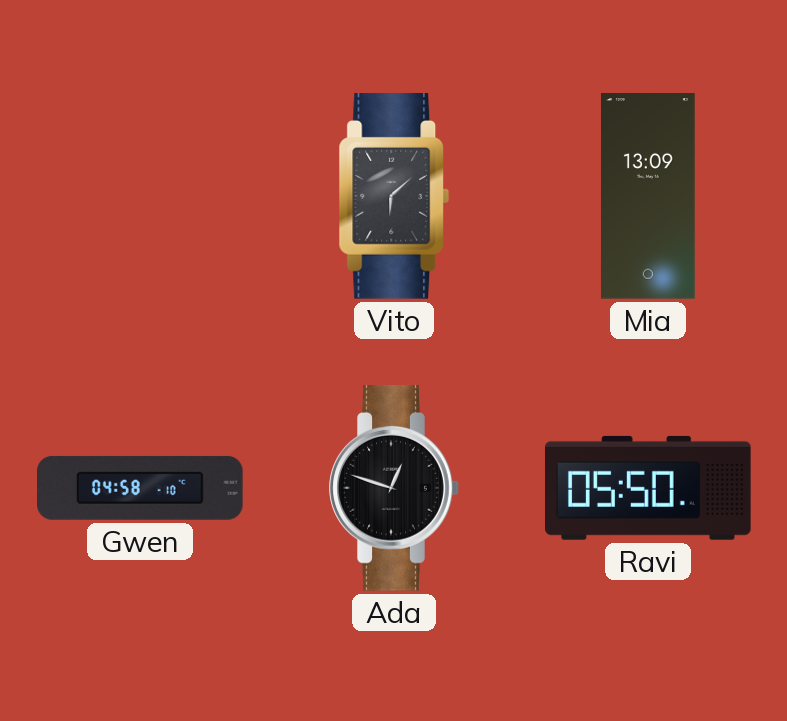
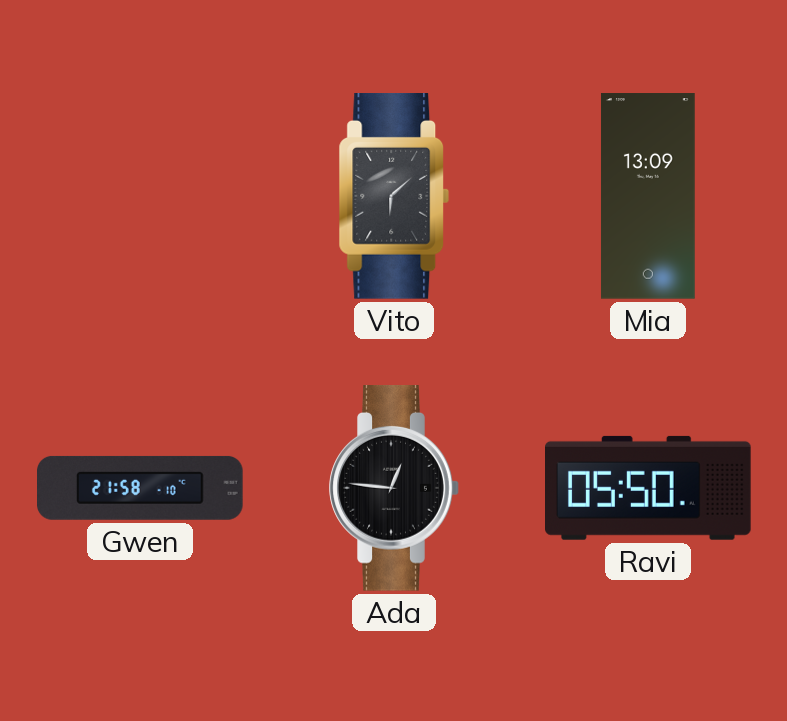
Gwen: 04:58 -> 21:58 (141, 488)
Ada: 12:48 -> 12:46 (394, 489)
